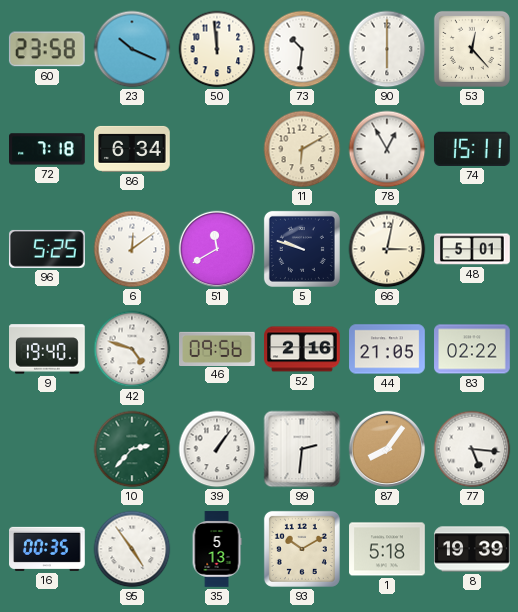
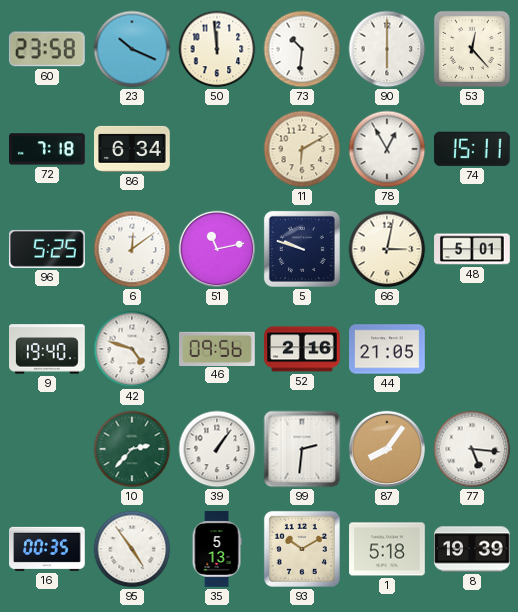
51: 11:40 -> 11:13 (217, 249)
83: 02:22 -> none (472, 349)
